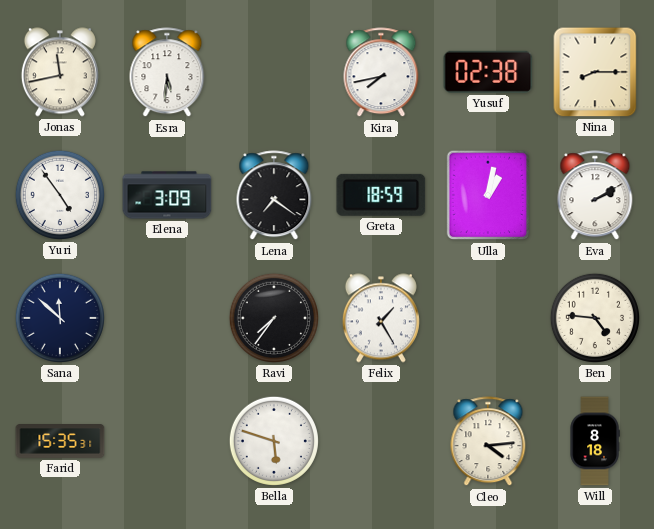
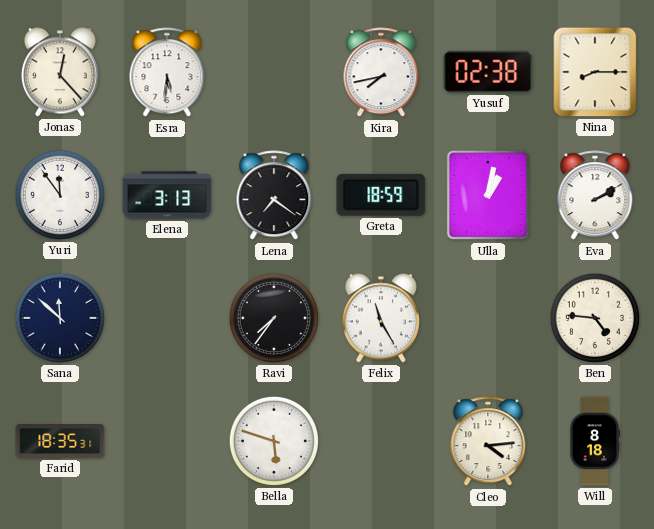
Jonas: 11:43 -> 12:23 (60, 72)
Yuri: 4:54 -> 11:54 (60, 195)
Elena: 3:09 -> 3:13 (167, 195)
Felix: 1:25 -> 11:25 (381, 318)
Farid: 15:35 -> 18:35 (60, 442)
